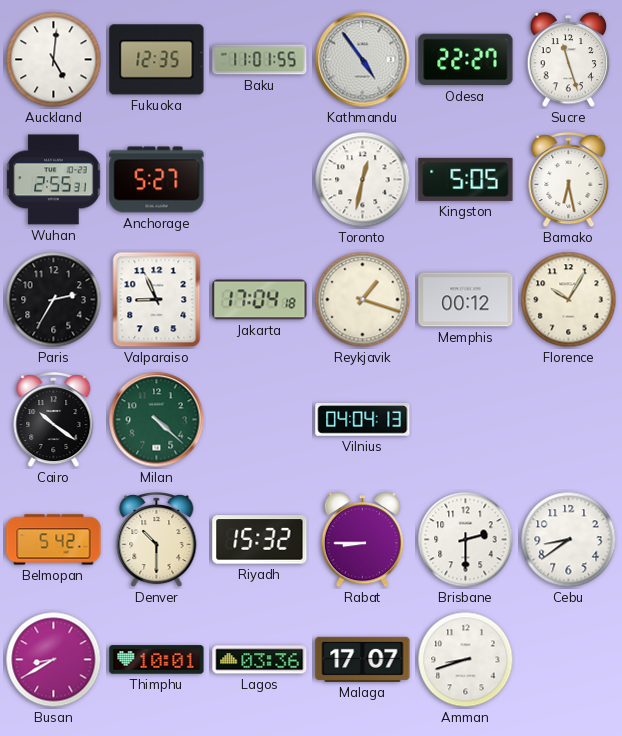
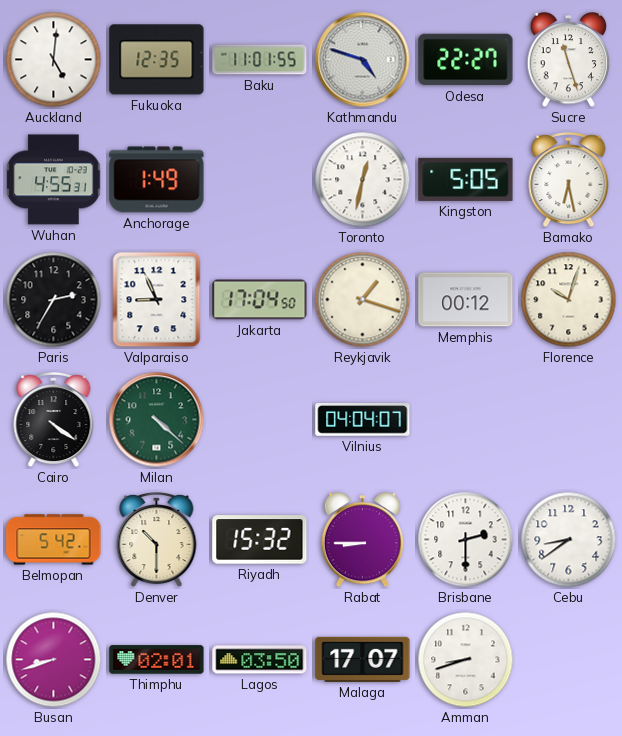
Kathmandu: 4:54 -> 4:48 (363, 60)
Wuhan: 2:55 -> 4:55 (54, 180)
Anchorage: 5:27 -> 1:49 (157, 180)
Jakarta: 17:04:18 -> 17:04:50 (260, 300)
Florence: 10:05 -> 10:03 (569, 300)
Cairo: 10:21 -> 4:21 (54, 421)
Vilnius: 04:04:13 -> 04:04:07 (363, 420)
Busan: 8:40 -> 8:42 (54, 660)
Thimphu: 10:01 -> 02:01 (157, 660)
Lagos: 03:36 -> 03:50 (260, 660)
